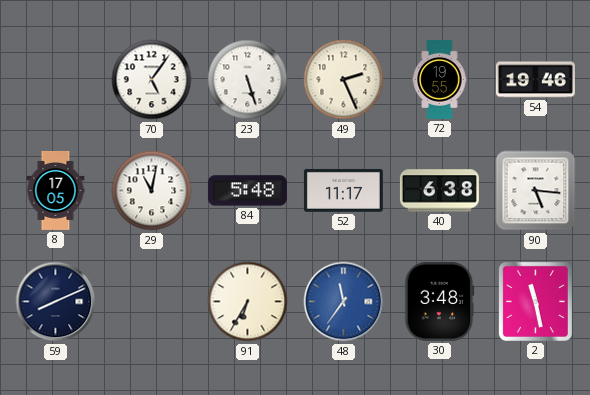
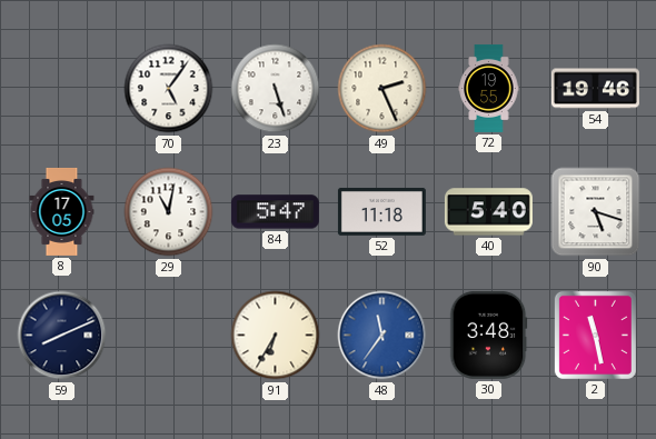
84: 5:48 -> 5:47 (275, 212)
52: 11:17 -> 11:18 (381, 211)
40: 6:38 -> 5:40 (488, 212)
90: 5:16 -> 5:18 (596, 212)
